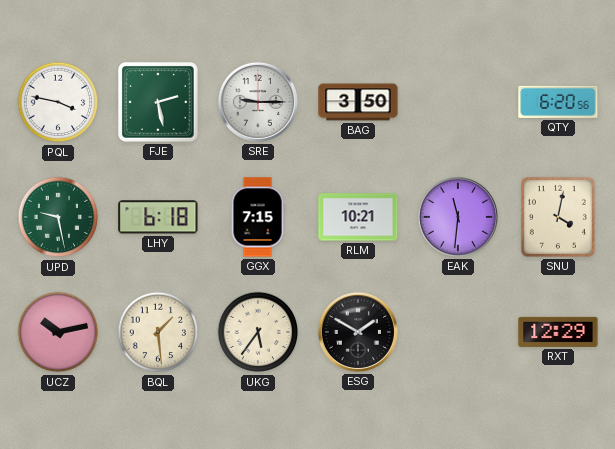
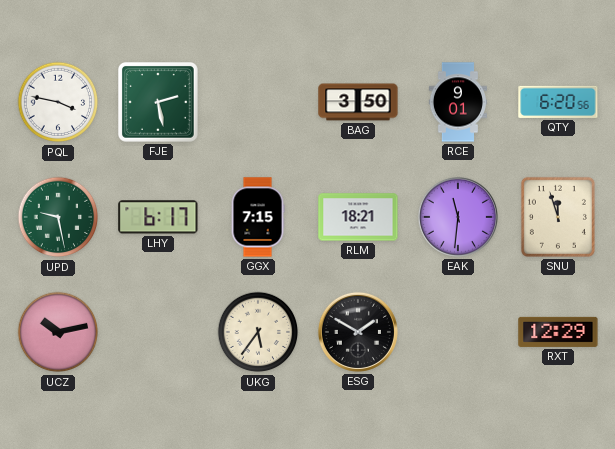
SRE: 9:15 -> none (258, 102)
RCE: none -> 9:01 (458, 102)
LHY: 6:18 -> 6:17 (158, 217)
RLM: 10:21 -> 18:21 (358, 217)
SNU: 4:02 -> 11:57 (558, 217)
BQL: 1:29 -> none (158, 332)
